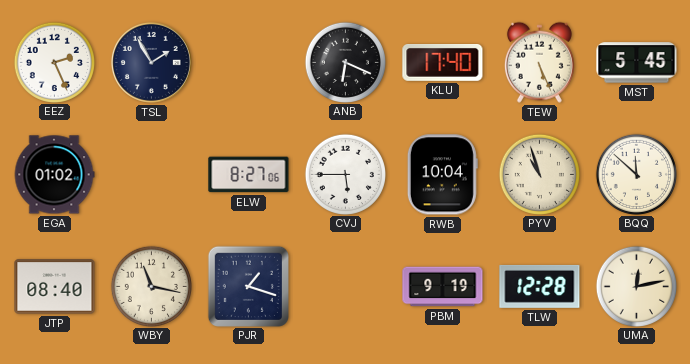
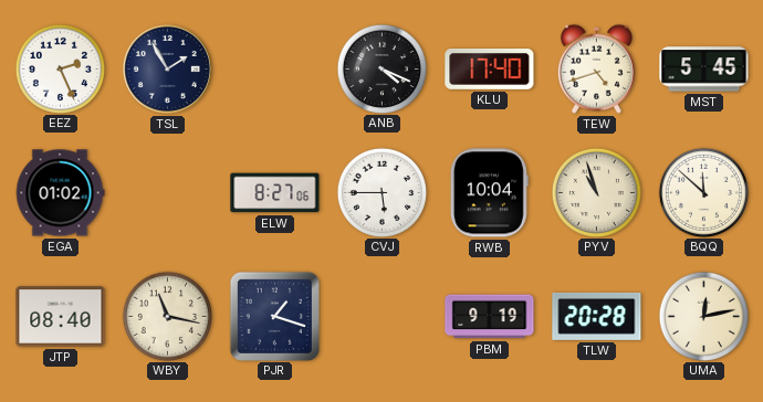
ANB: 6:19 -> 4:19 (381, 68)
TEW: 5:26 -> 4:42 (596, 68)
TLW: 12:28 -> 20:28 (597, 316)
